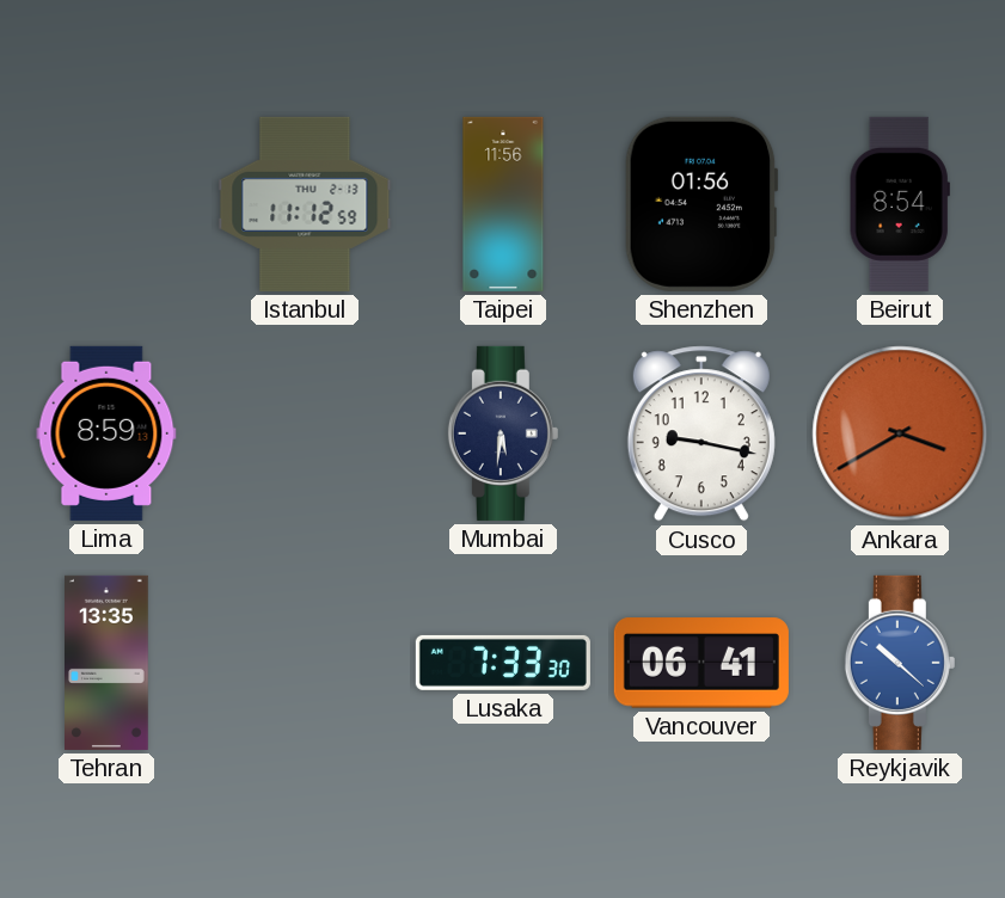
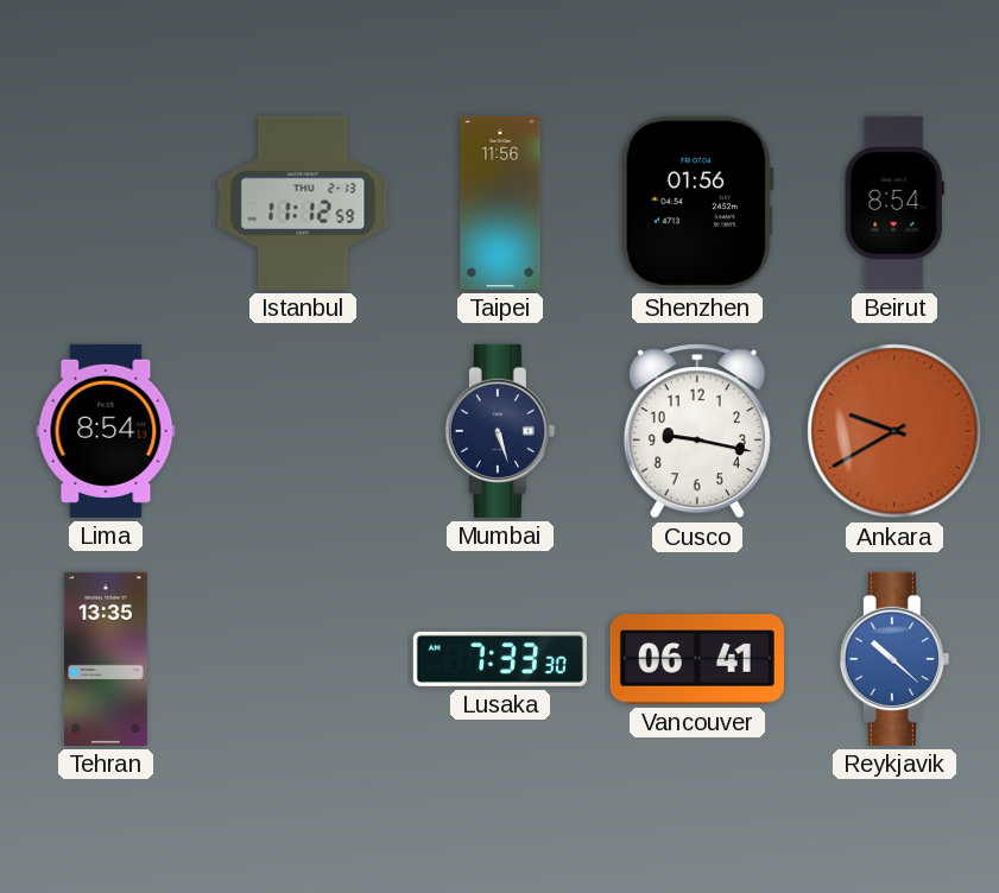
Lima: 8:59 -> 8:54 (106, 431)
Mumbai: 5:31 -> 5:27 (500, 431)
Ankara: 3:40 -> 9:40 (894, 431)
